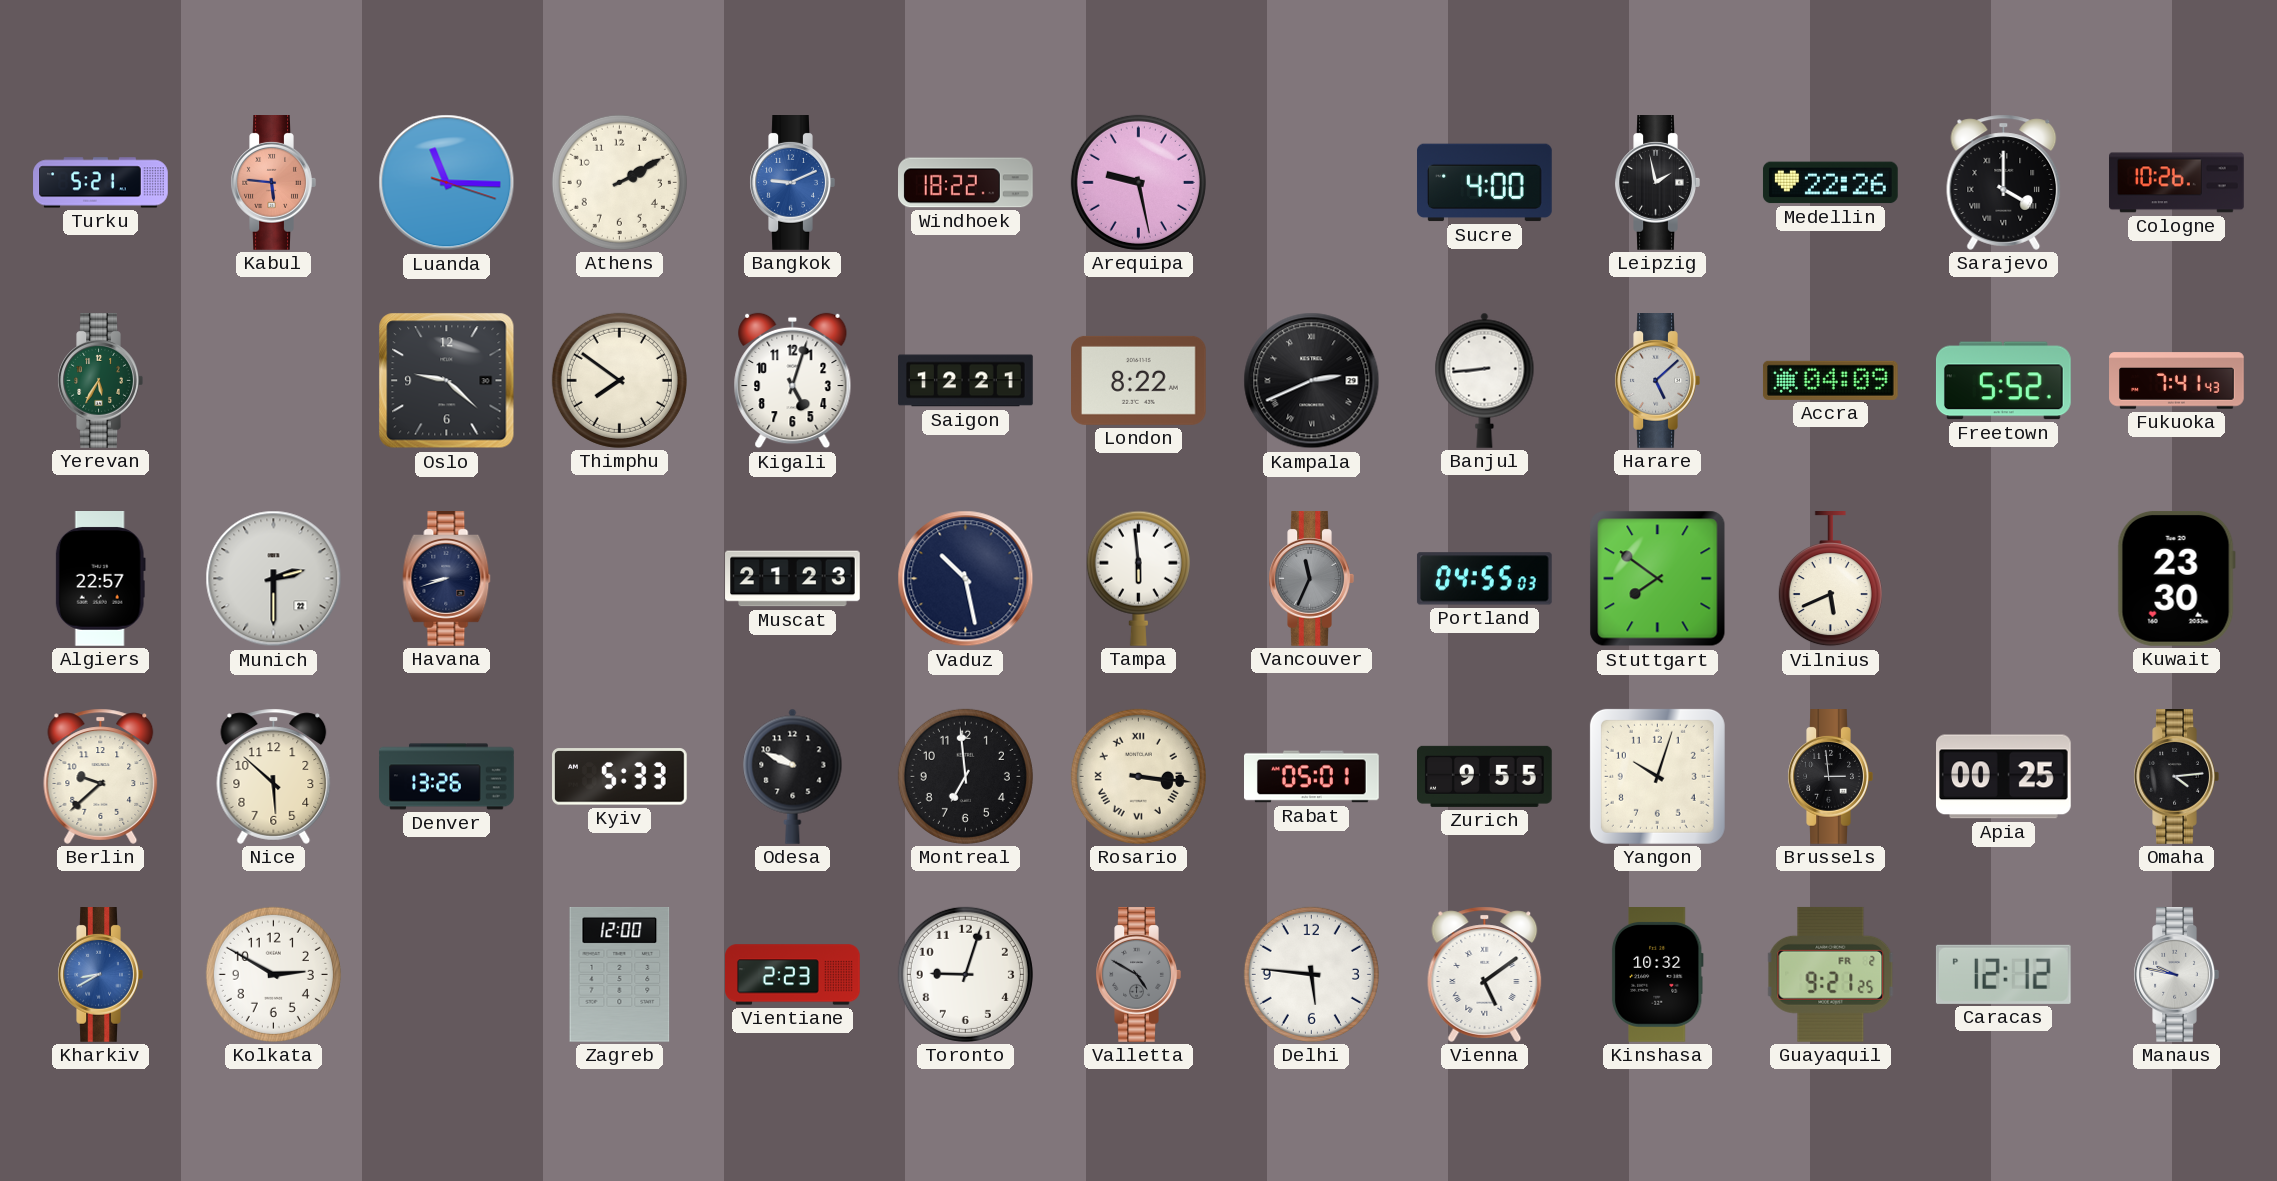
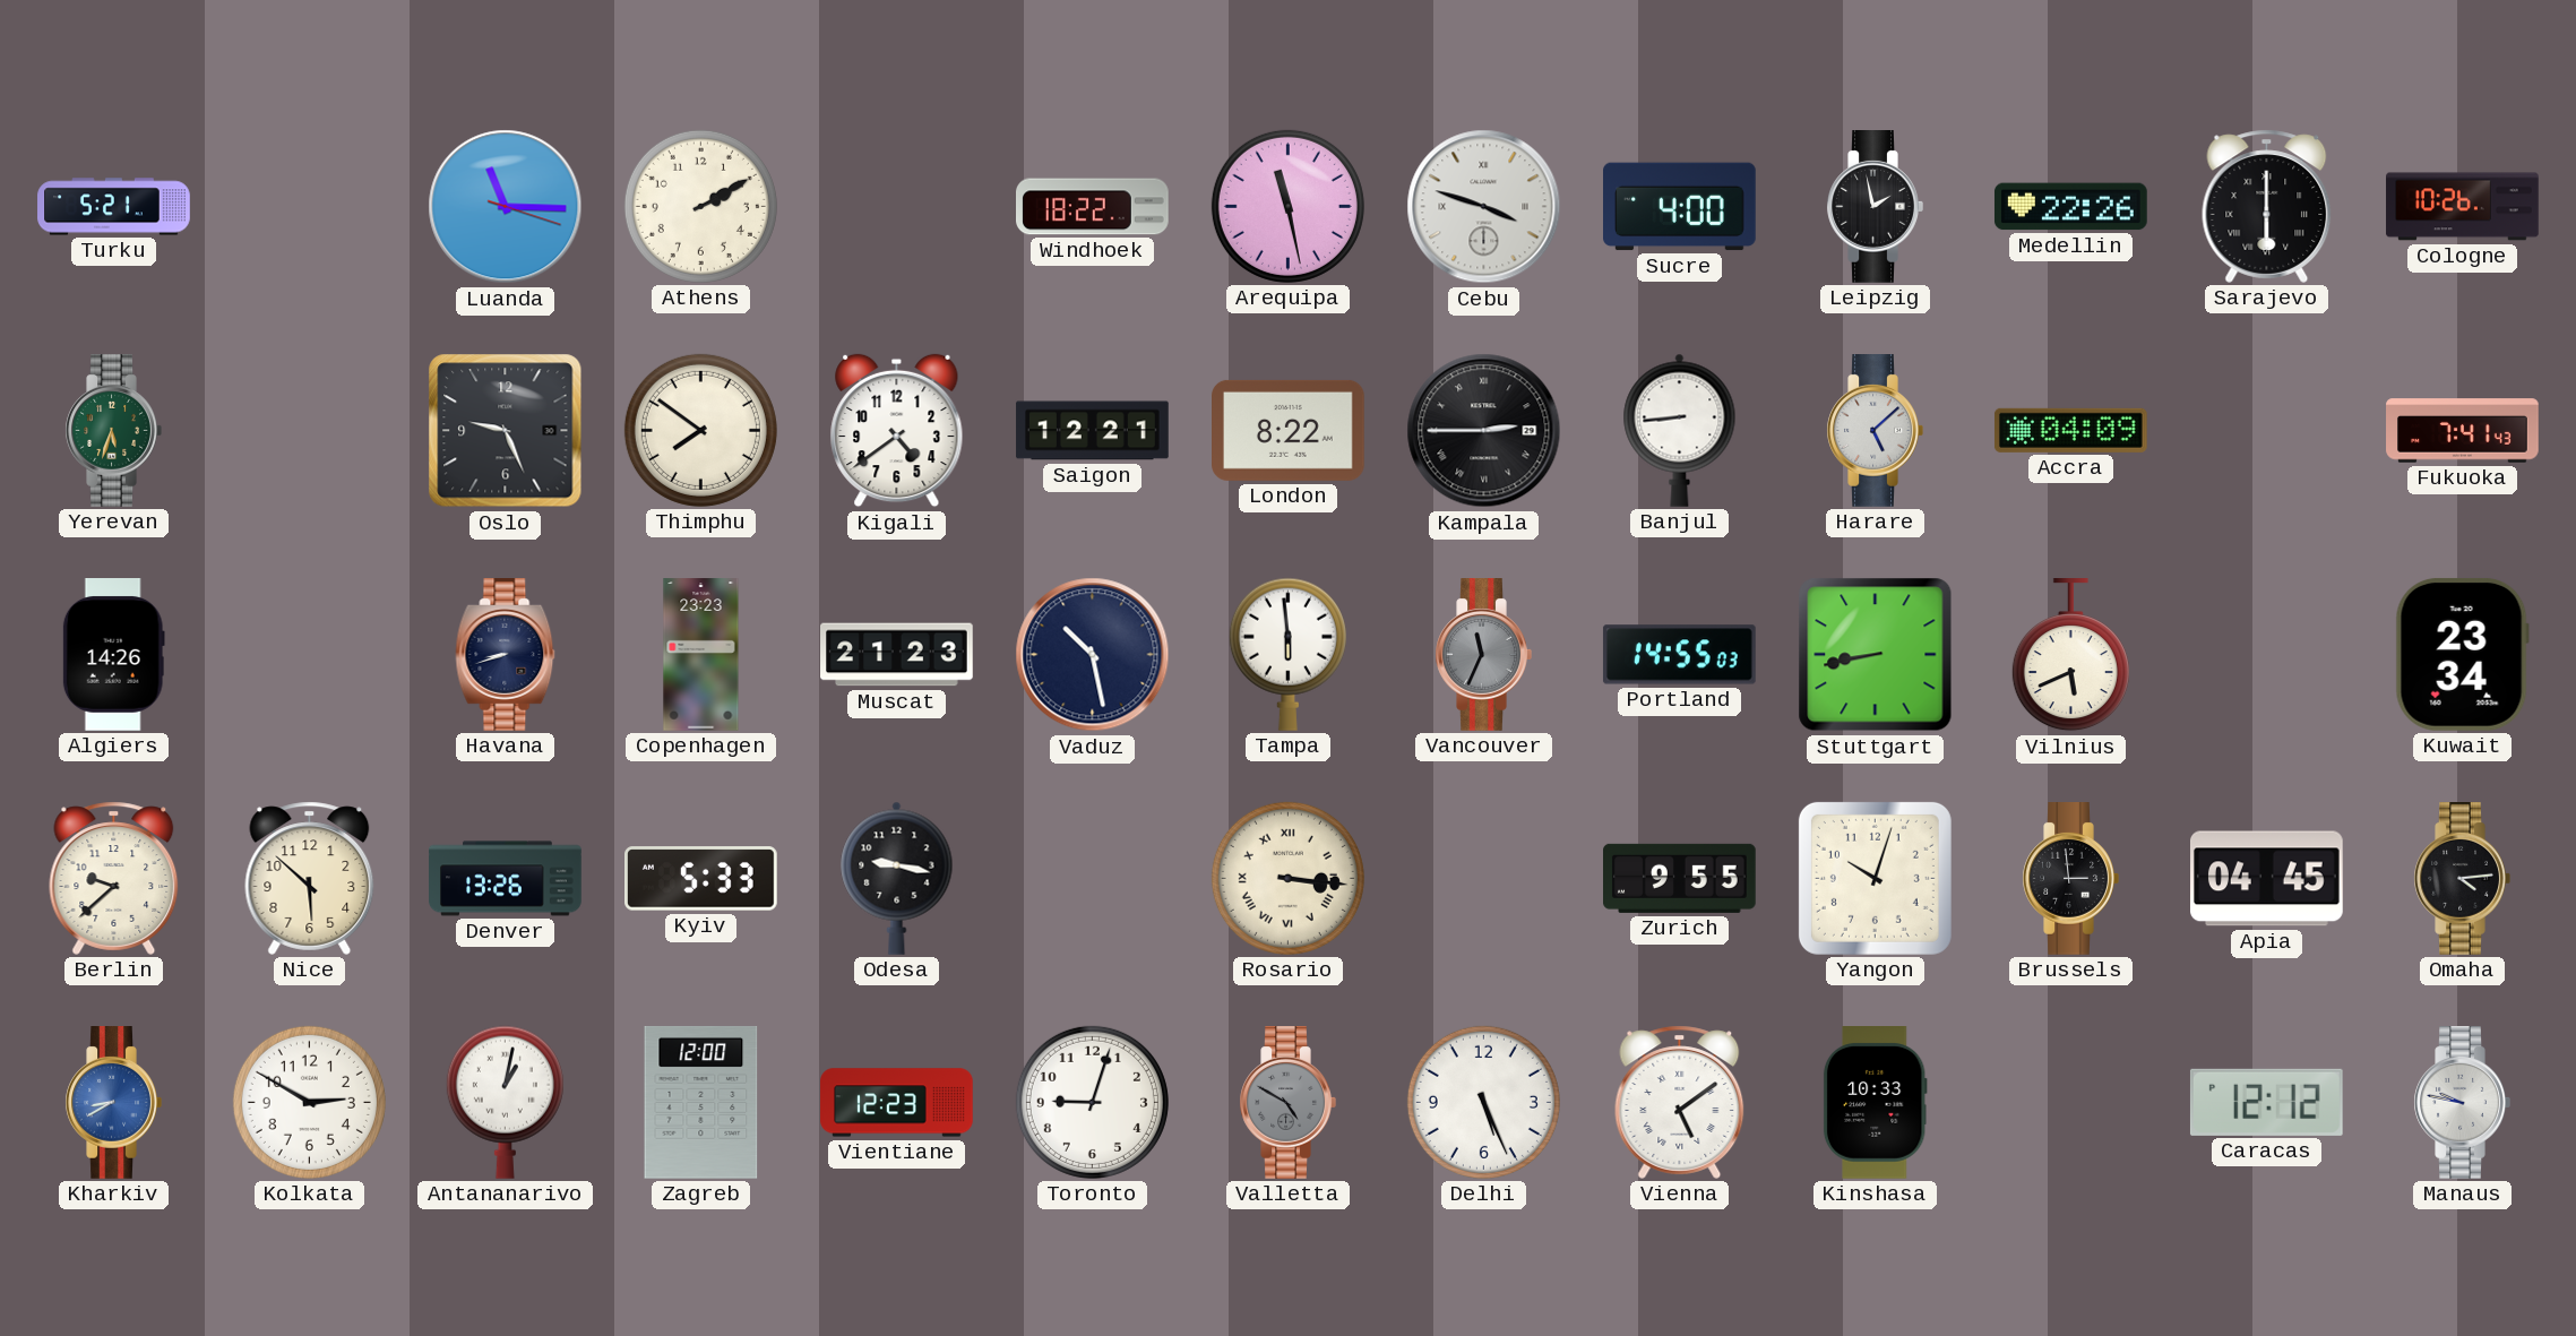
Kabul: 5:46 -> none (273, 183)
Bangkok: 9:11 -> none (792, 183)
Arequipa: 9:28 -> 11:28 (1287, 206)
Cebu: none -> 3:48 (1484, 207)
Sarajevo: 4:00 -> 6:00 (2267, 206)
Yerevan: 5:35 -> 5:33 (113, 431)
Oslo: 9:22 -> 9:26 (506, 431)
Kigali: 5:03 -> 4:39 (897, 431)
Kampala: 2:41 -> 2:45 (1484, 431)
Freetown: 5:52 -> none (2003, 381)
Algiers: 22:57 -> 14:26 (113, 655)
Munich: 2:30 -> none (274, 579)
Copenhagen: none -> 23:23 (701, 655)
Portland: 04:55 -> 14:55 (1679, 655)
Stuttgart: 7:51 -> 8:43 (1876, 655)
Kuwait: 23:30 -> 23:34 (2462, 654)
Odesa: 9:49 -> 9:17 (897, 878)
Montreal: 6:59 -> none (965, 776)
Rabat: 05:01 -> none (1312, 777)
Apia: 00:25 -> 04:45 (2267, 879)
Antananarivo: none -> 1:02 (505, 1102)
Vientiane: 2:23 -> 12:23 (897, 1103)
Delhi: 5:46 -> 5:26 (1483, 1102)
Kinshasa: 10:32 -> 10:33 (1875, 1103)
Guayaquil: 9:21 -> none (1831, 974)
